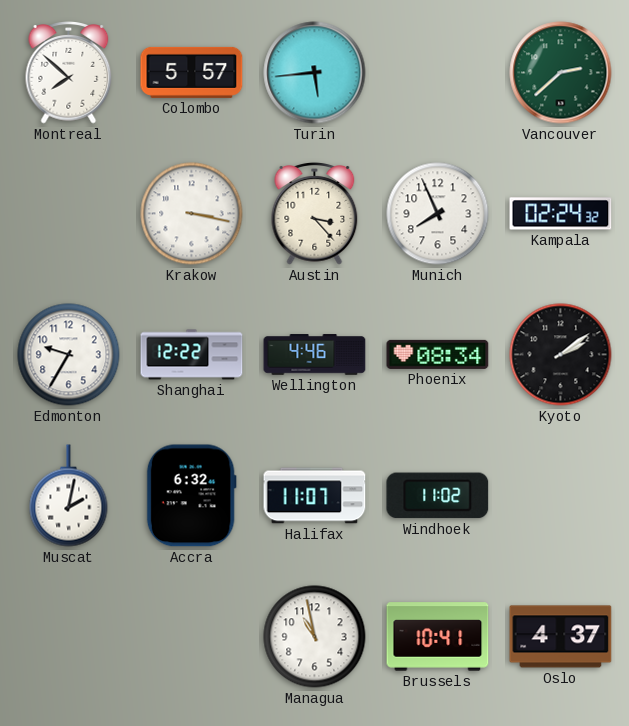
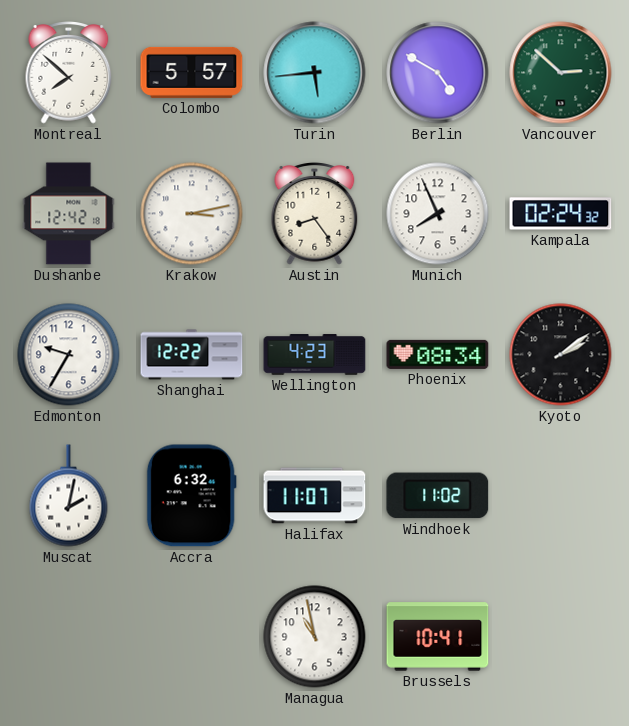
Berlin: none -> 4:50 (438, 73)
Vancouver: 2:38 -> 2:52 (561, 73)
Dushanbe: none -> 12:42 (69, 214)
Krakow: 3:17 -> 3:13 (192, 214)
Austin: 3:23 -> 8:24 (315, 214)
Wellington: 4:46 -> 4:23 (315, 355)
Oslo: 4:37 -> none (561, 637)
